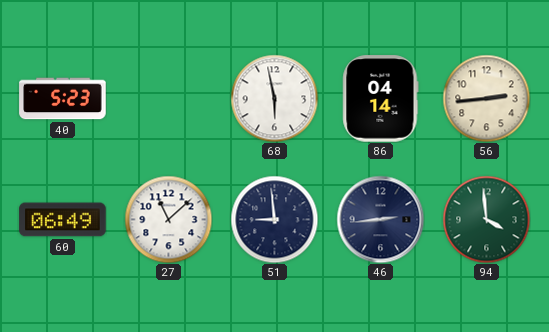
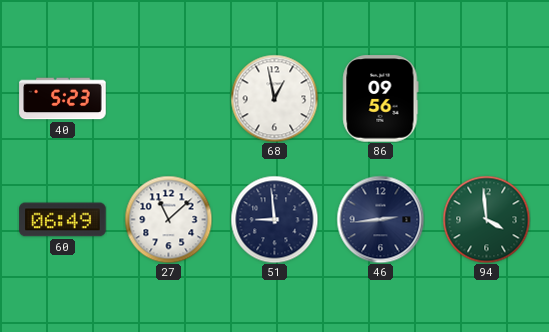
68: 5:58 -> 12:58 (274, 98)
86: 04:14 -> 09:56 (381, 99)
56: 2:44 -> none (486, 98)
